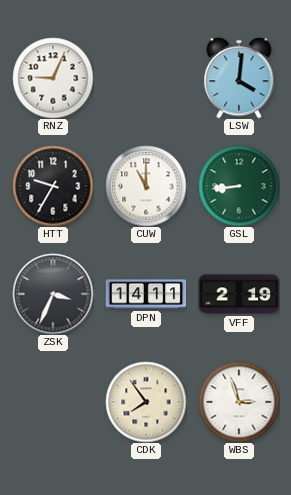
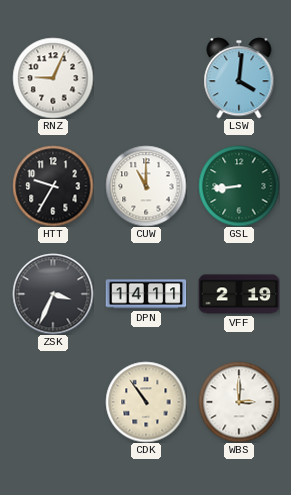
CDK: 7:54 -> 10:54 (146, 402)
WBS: 2:57 -> 3:00 (239, 402)
